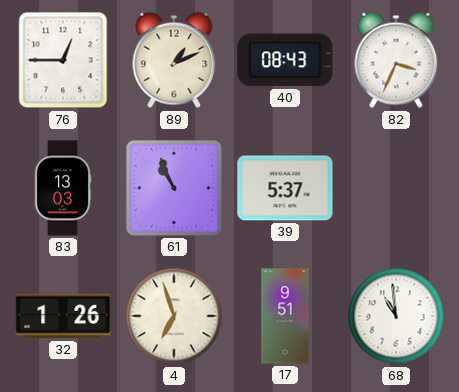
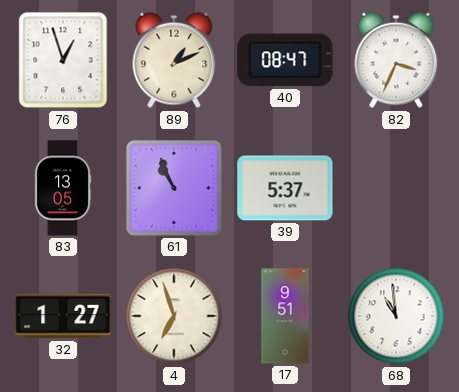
76: 12:45 -> 12:57 (63, 60)
40: 08:43 -> 08:47 (285, 60)
83: 13:03 -> 13:05 (63, 188)
32: 1:26 -> 1:27 (63, 316)
